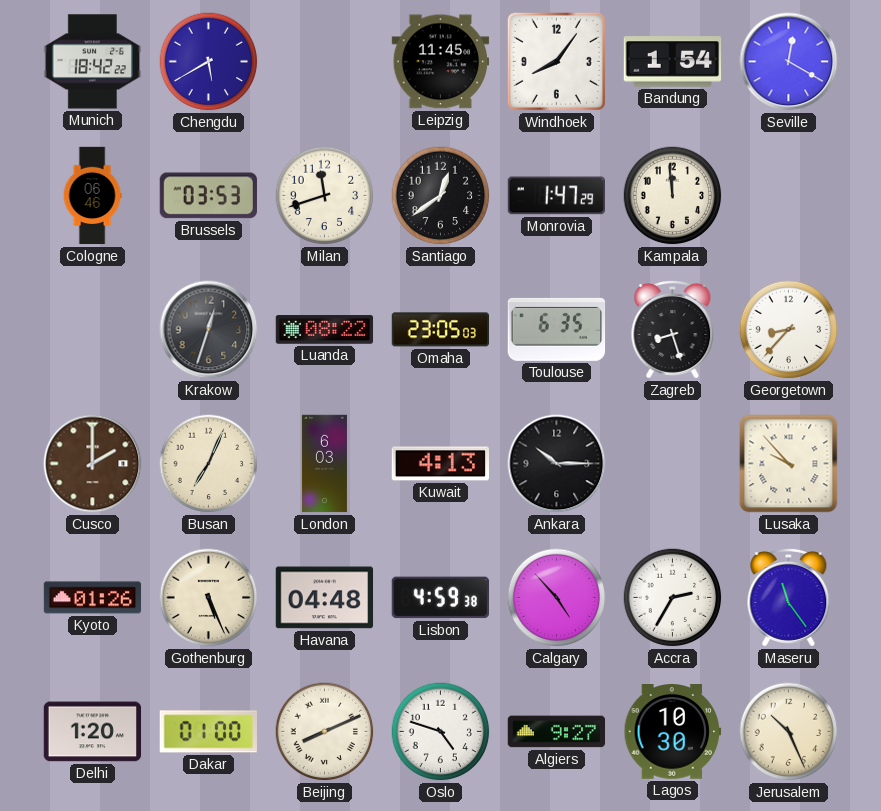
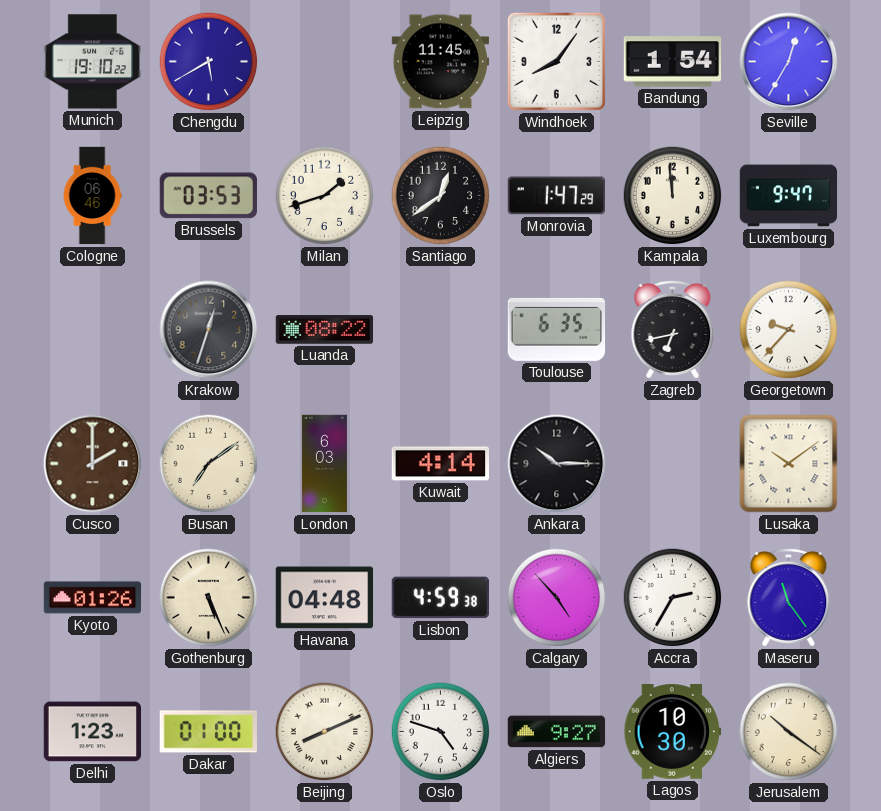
Munich: 18:42 -> 19:10 (93, 62)
Seville: 12:20 -> 12:35 (789, 62)
Milan: 11:42 -> 1:42 (325, 196)
Luxembourg: none -> 9:47 (789, 196)
Omaha: 23:05 -> none (440, 330)
Zagreb: 8:27 -> 6:43 (673, 330)
Georgetown: 8:37 -> 9:37 (789, 330)
Busan: 7:04 -> 7:09 (209, 464)
Kuwait: 4:13 -> 4:14 (440, 464)
Lusaka: 9:53 -> 10:09 (789, 464)
Delhi: 1:20 -> 1:23 (93, 732)
Jerusalem: 10:26 -> 10:21 (789, 732)
